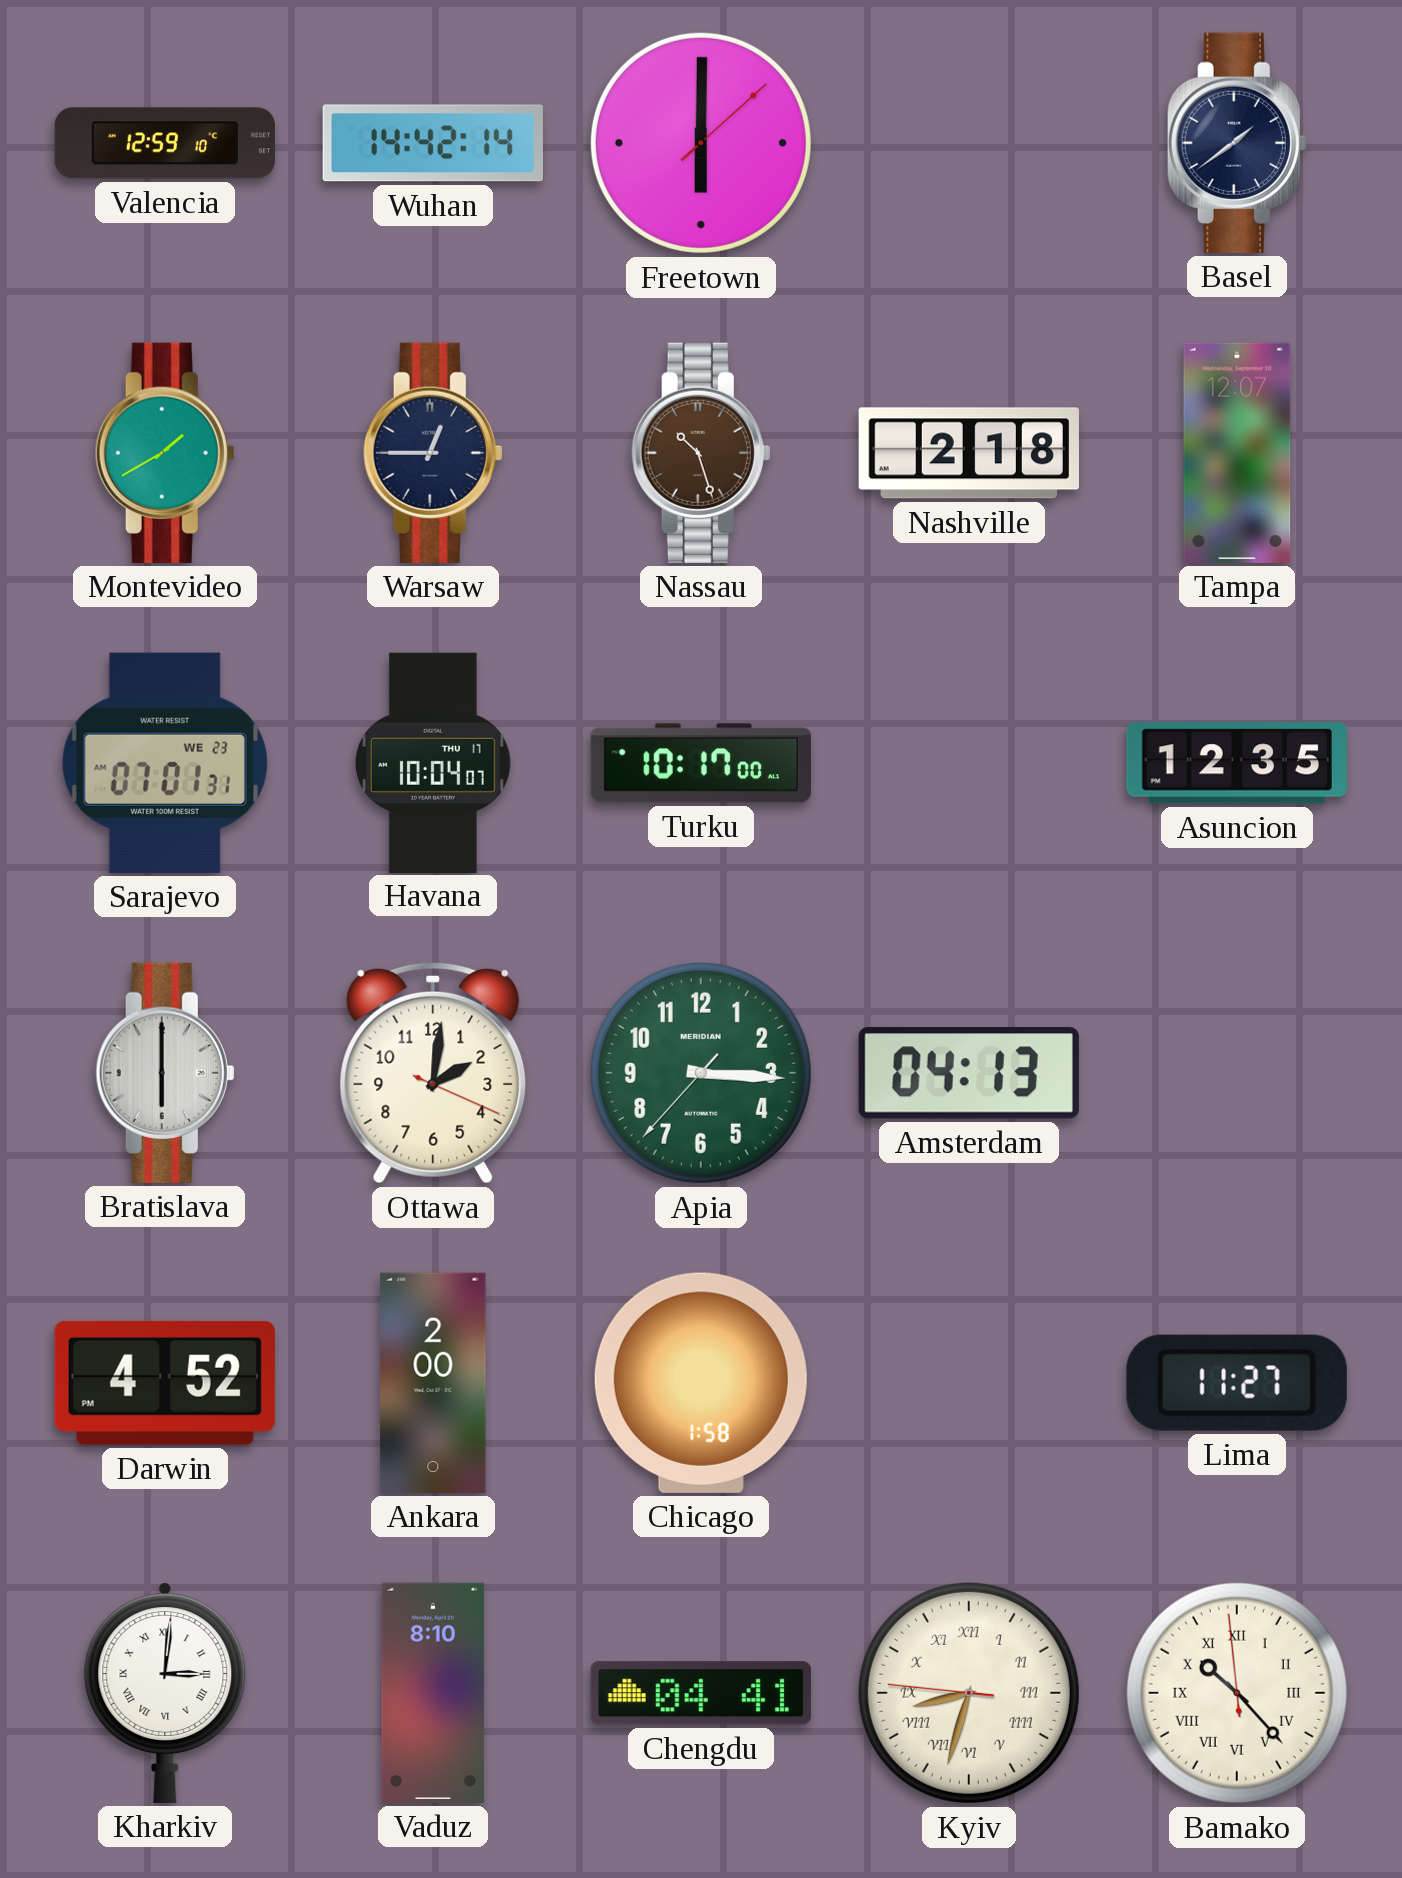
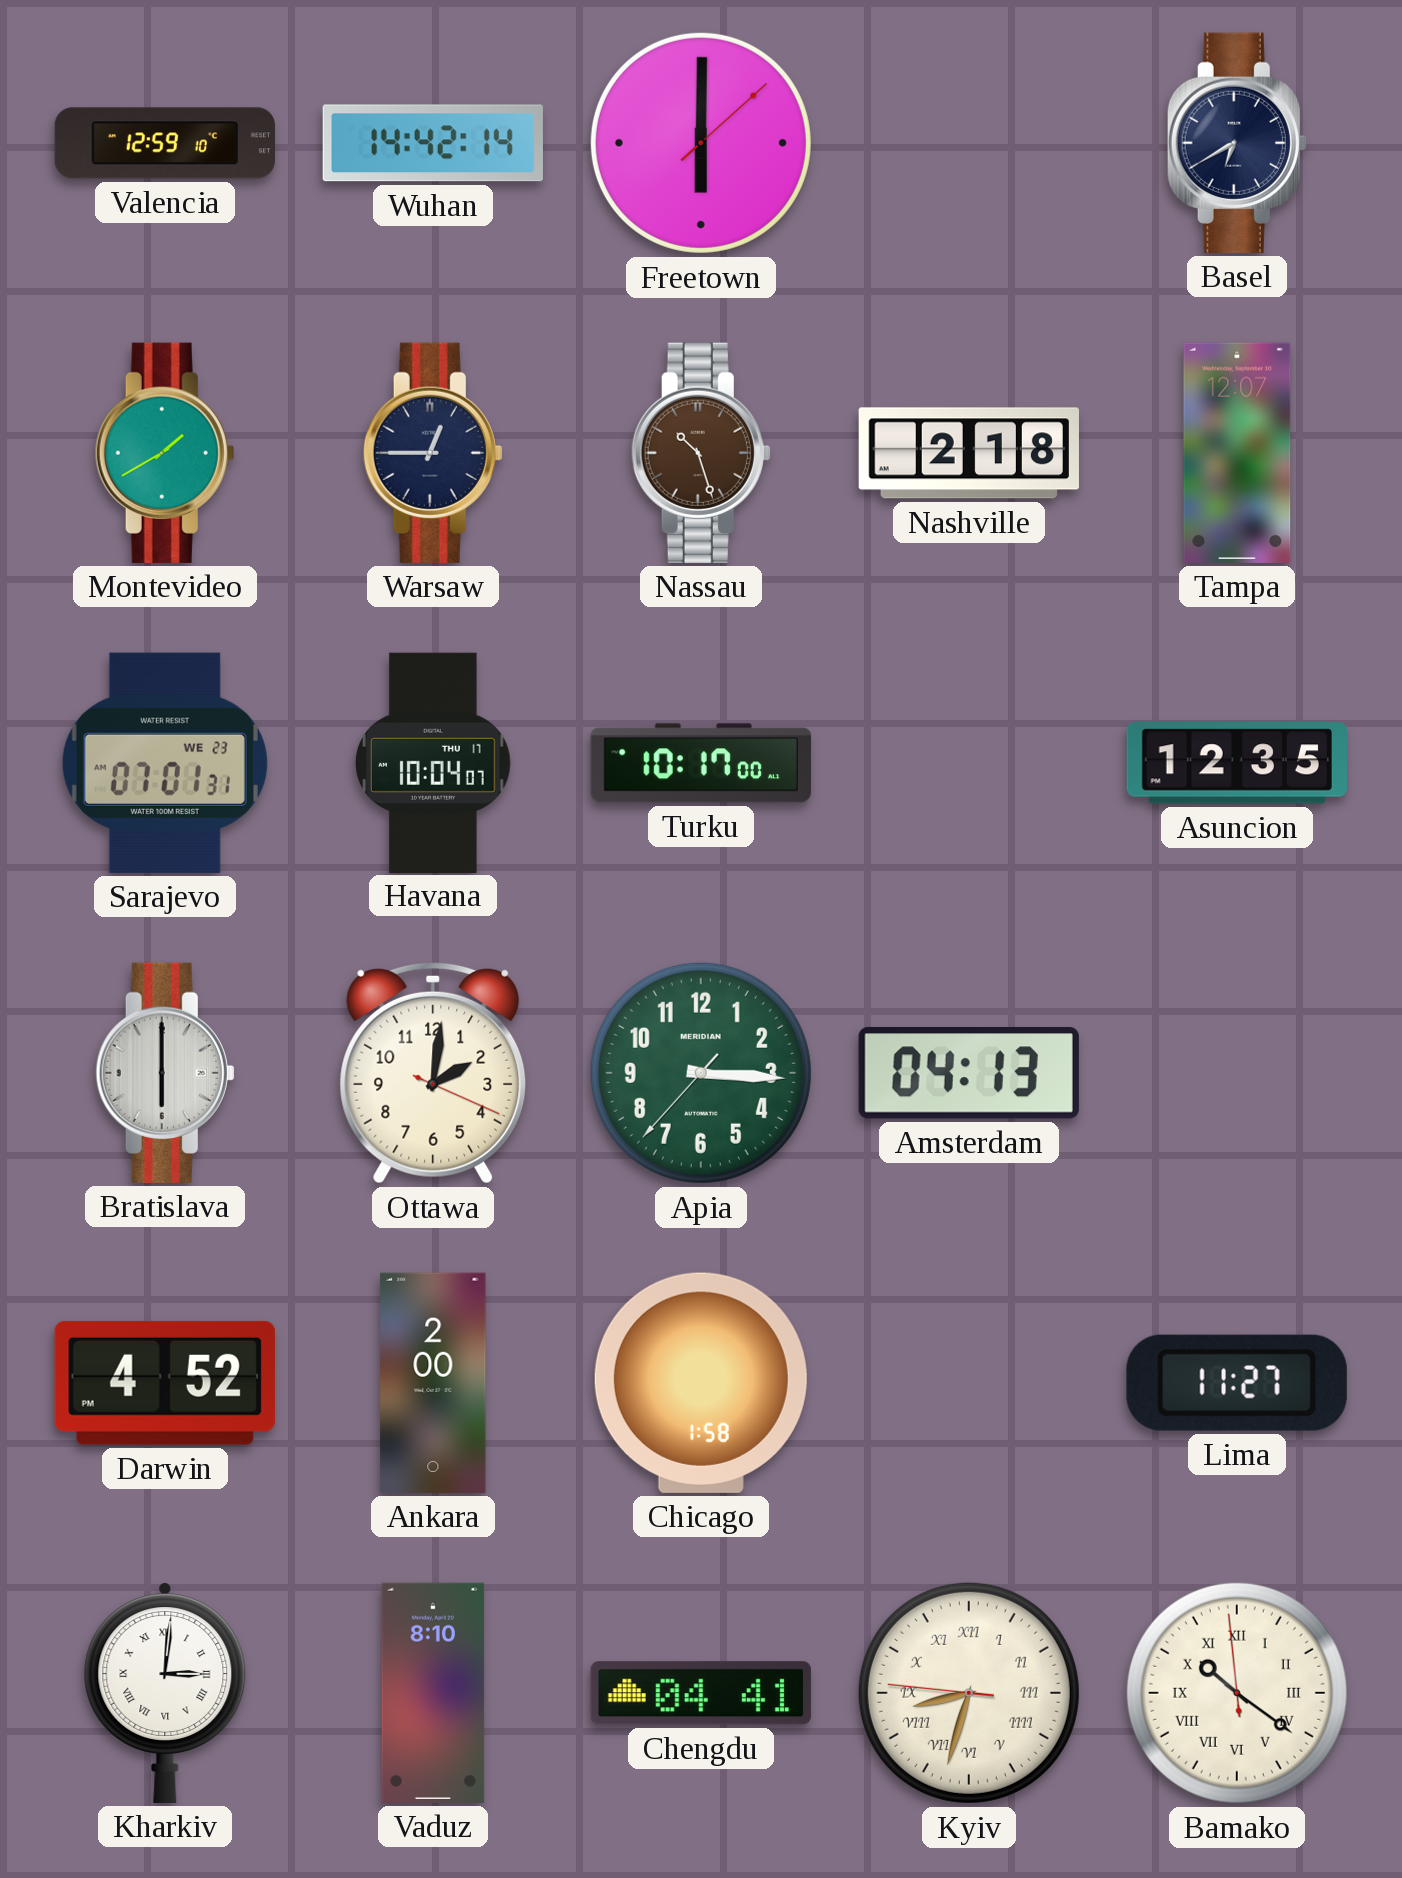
Basel: 1:39 -> 6:40 (1237, 143)
Bamako: 10:22 -> 10:20 (1237, 1693)
